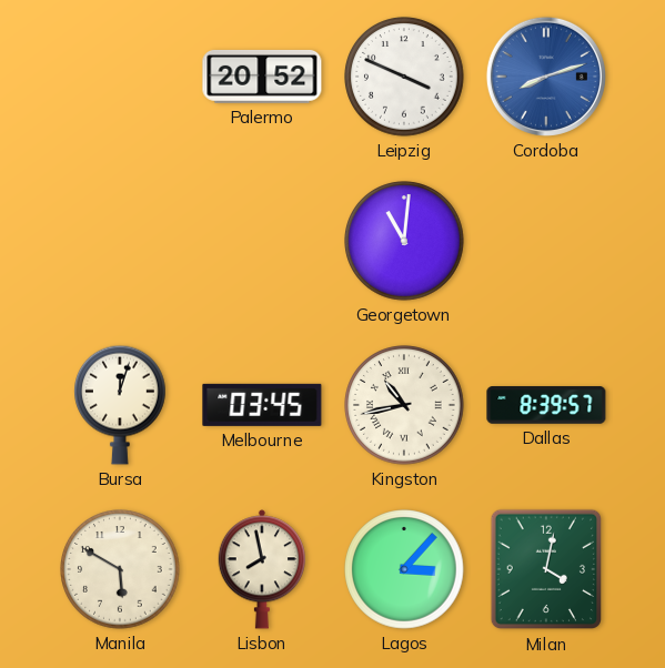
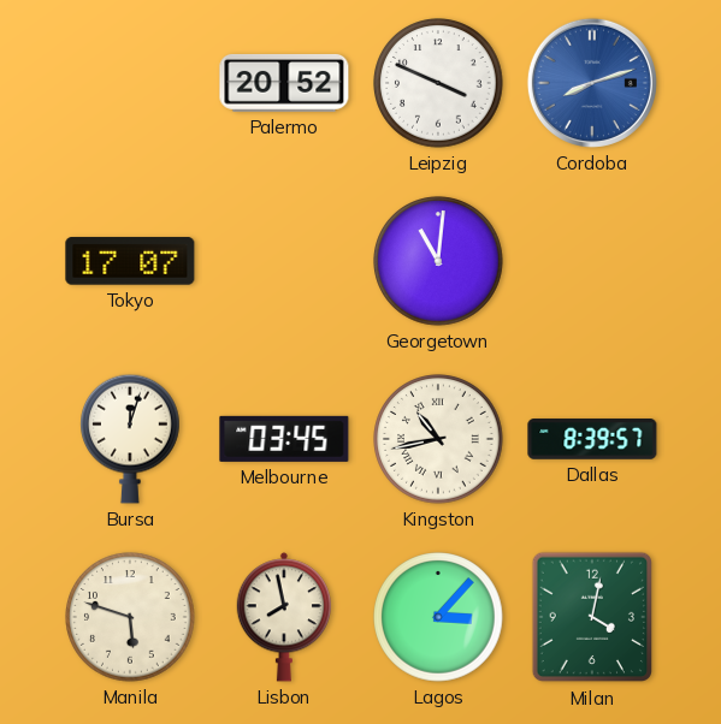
Tokyo: none -> 17:07 (130, 261)
Manila: 5:50 -> 5:48 (130, 617)
